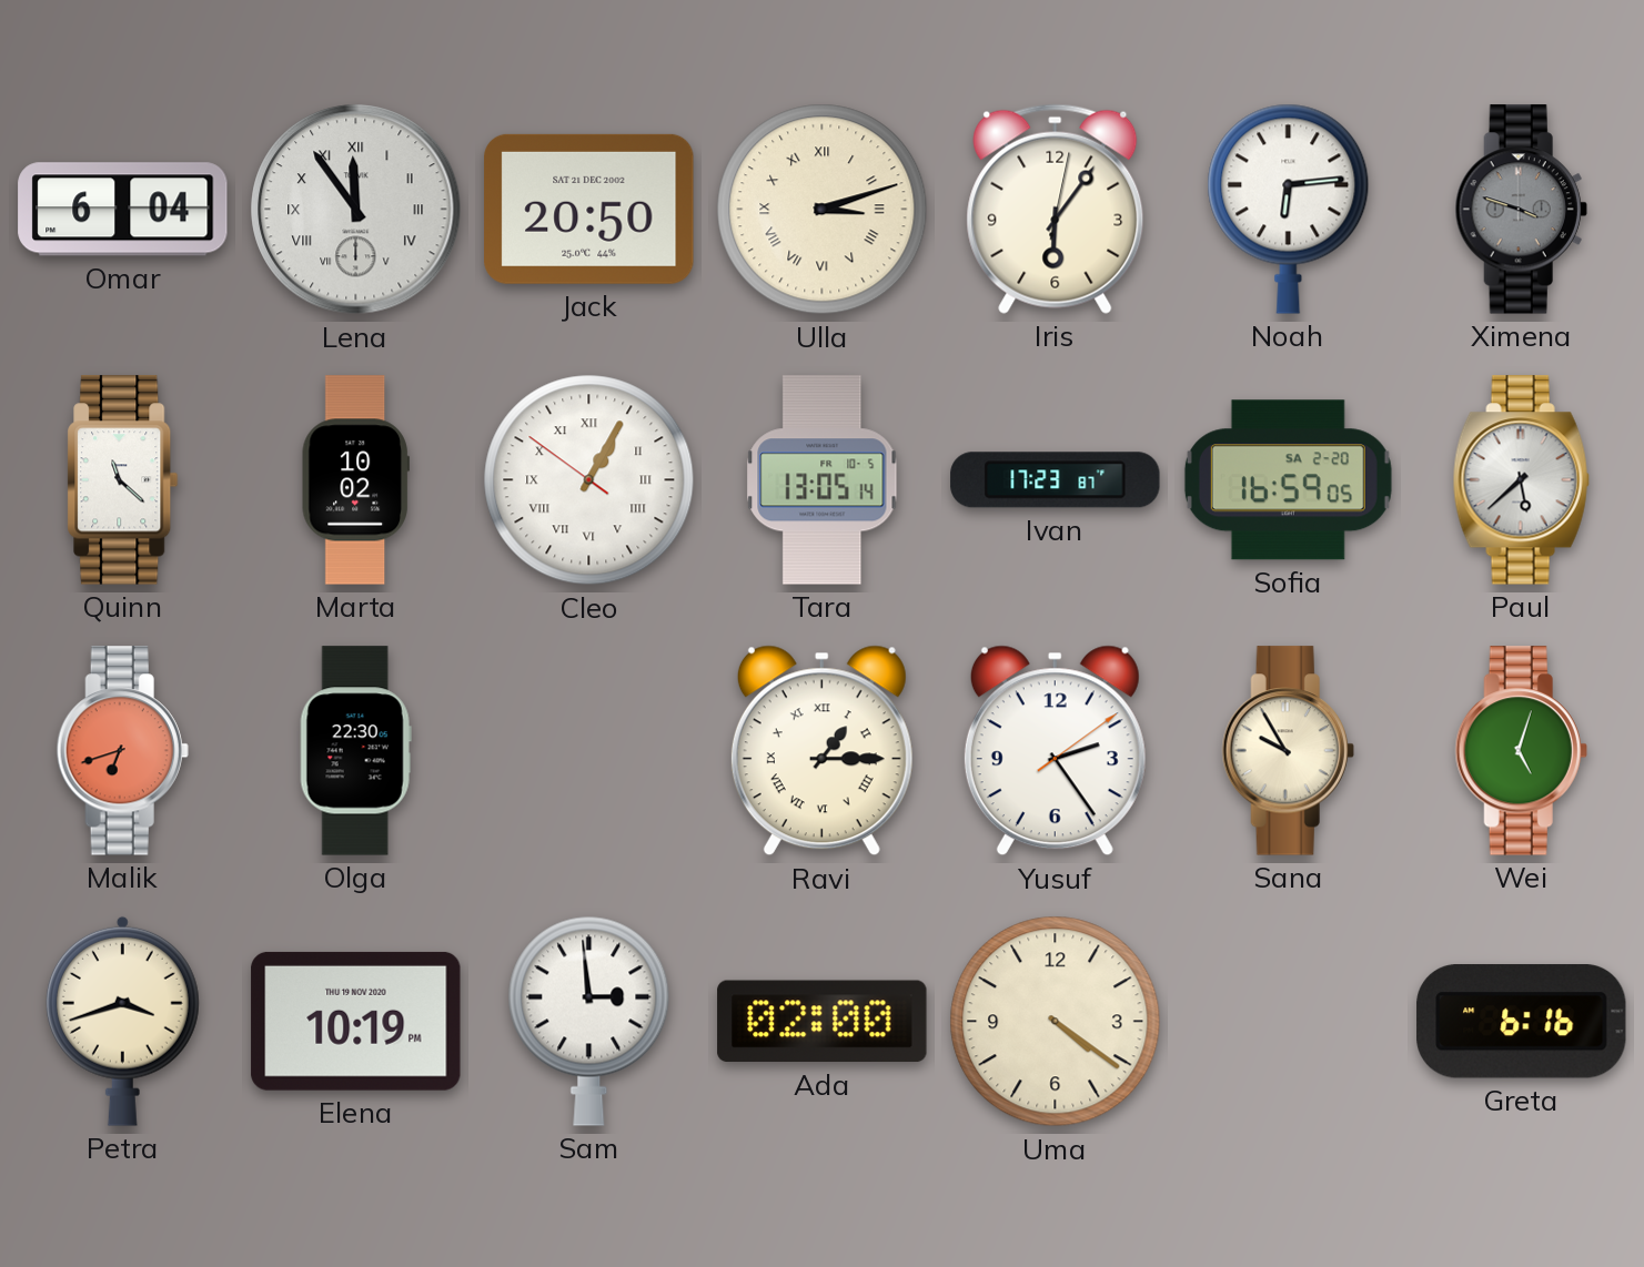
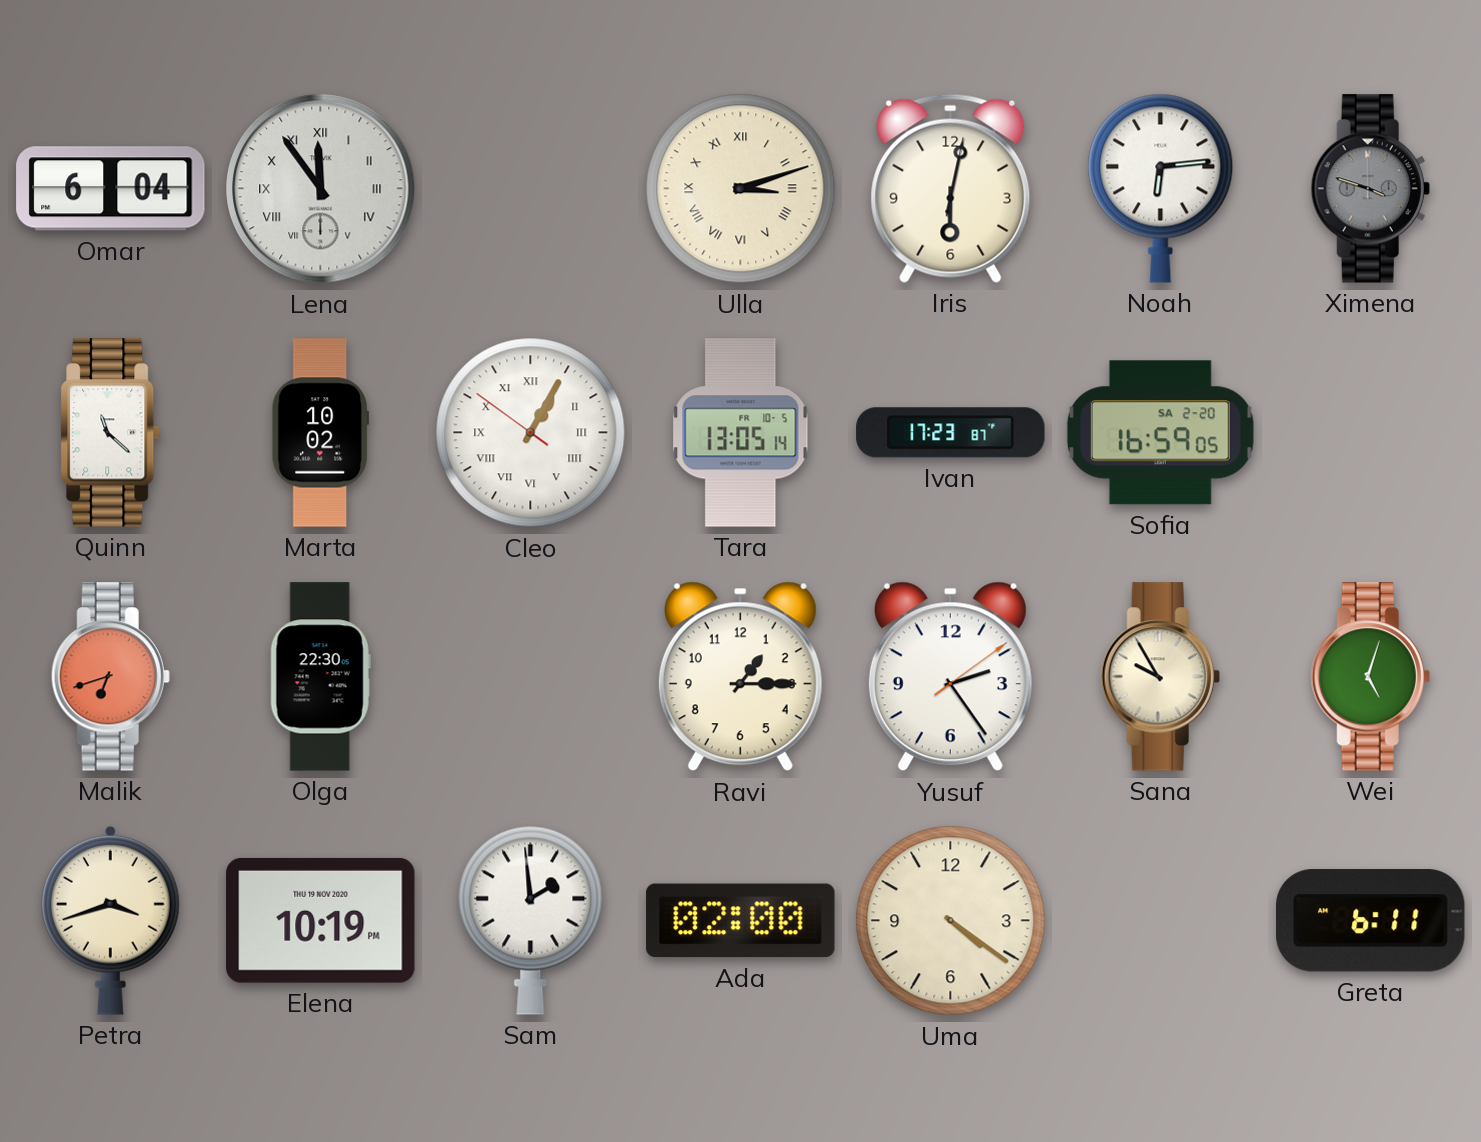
Jack: 20:50 -> none (589, 209)
Iris: 6:06 -> 6:02 (951, 188)
Paul: 5:38 -> none (1521, 480)
Ravi numerals: Roman -> Arabic (740, 677)
Sam: 2:59 -> 1:59 (531, 920)
Greta: 6:16 -> 6:11 (1371, 921)
